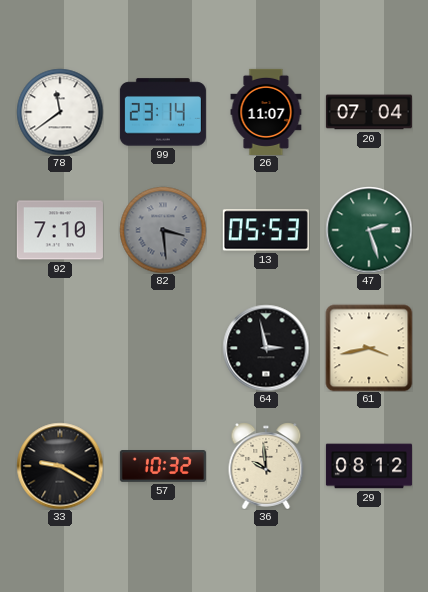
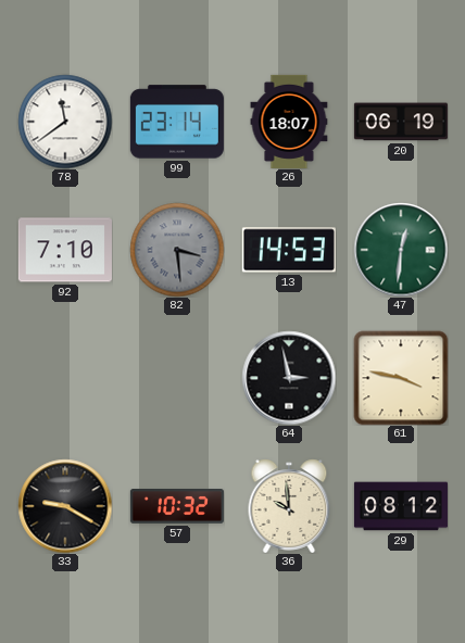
26: 11:07 -> 18:07 (289, 122)
20: 07:04 -> 06:19 (401, 122)
13: 05:53 -> 14:53 (289, 250)
47: 2:27 -> 12:31 (401, 250)
61: 3:43 -> 3:47 (401, 378)
